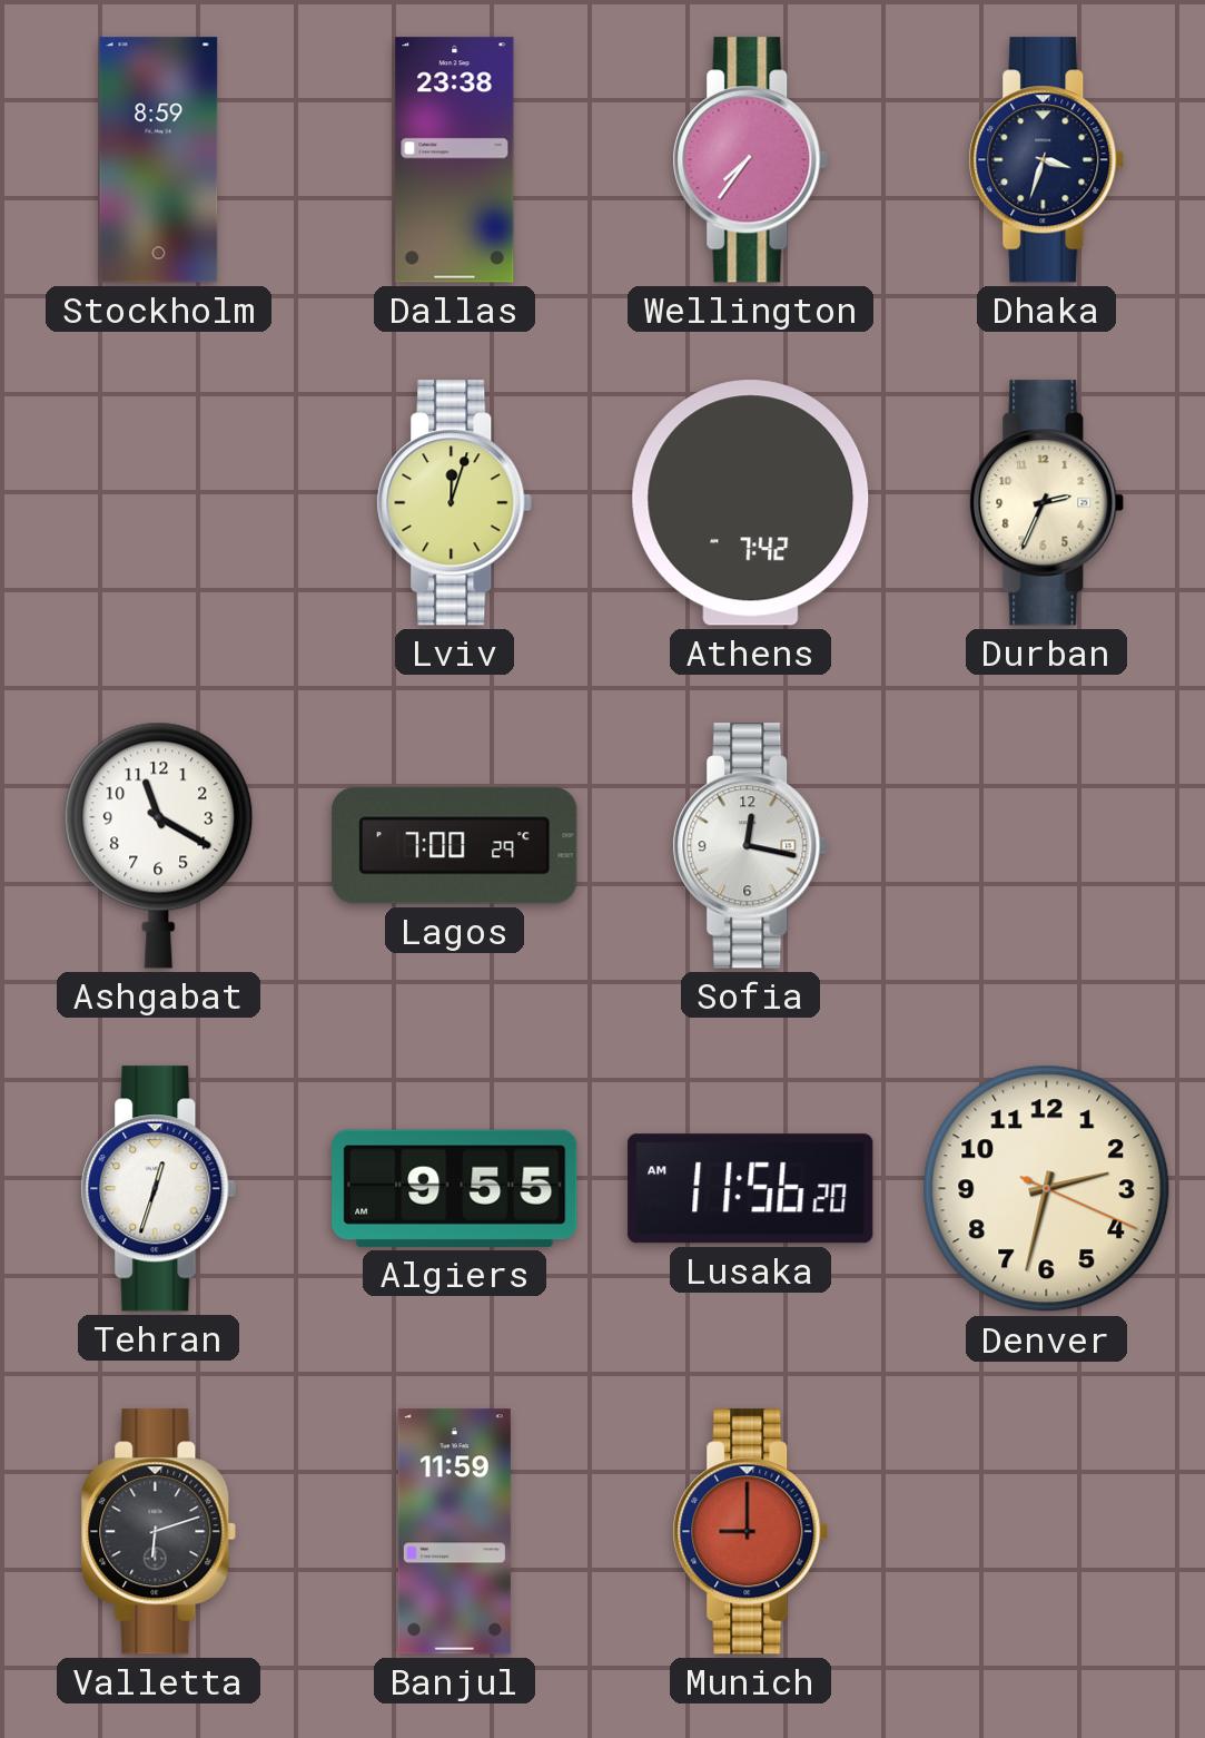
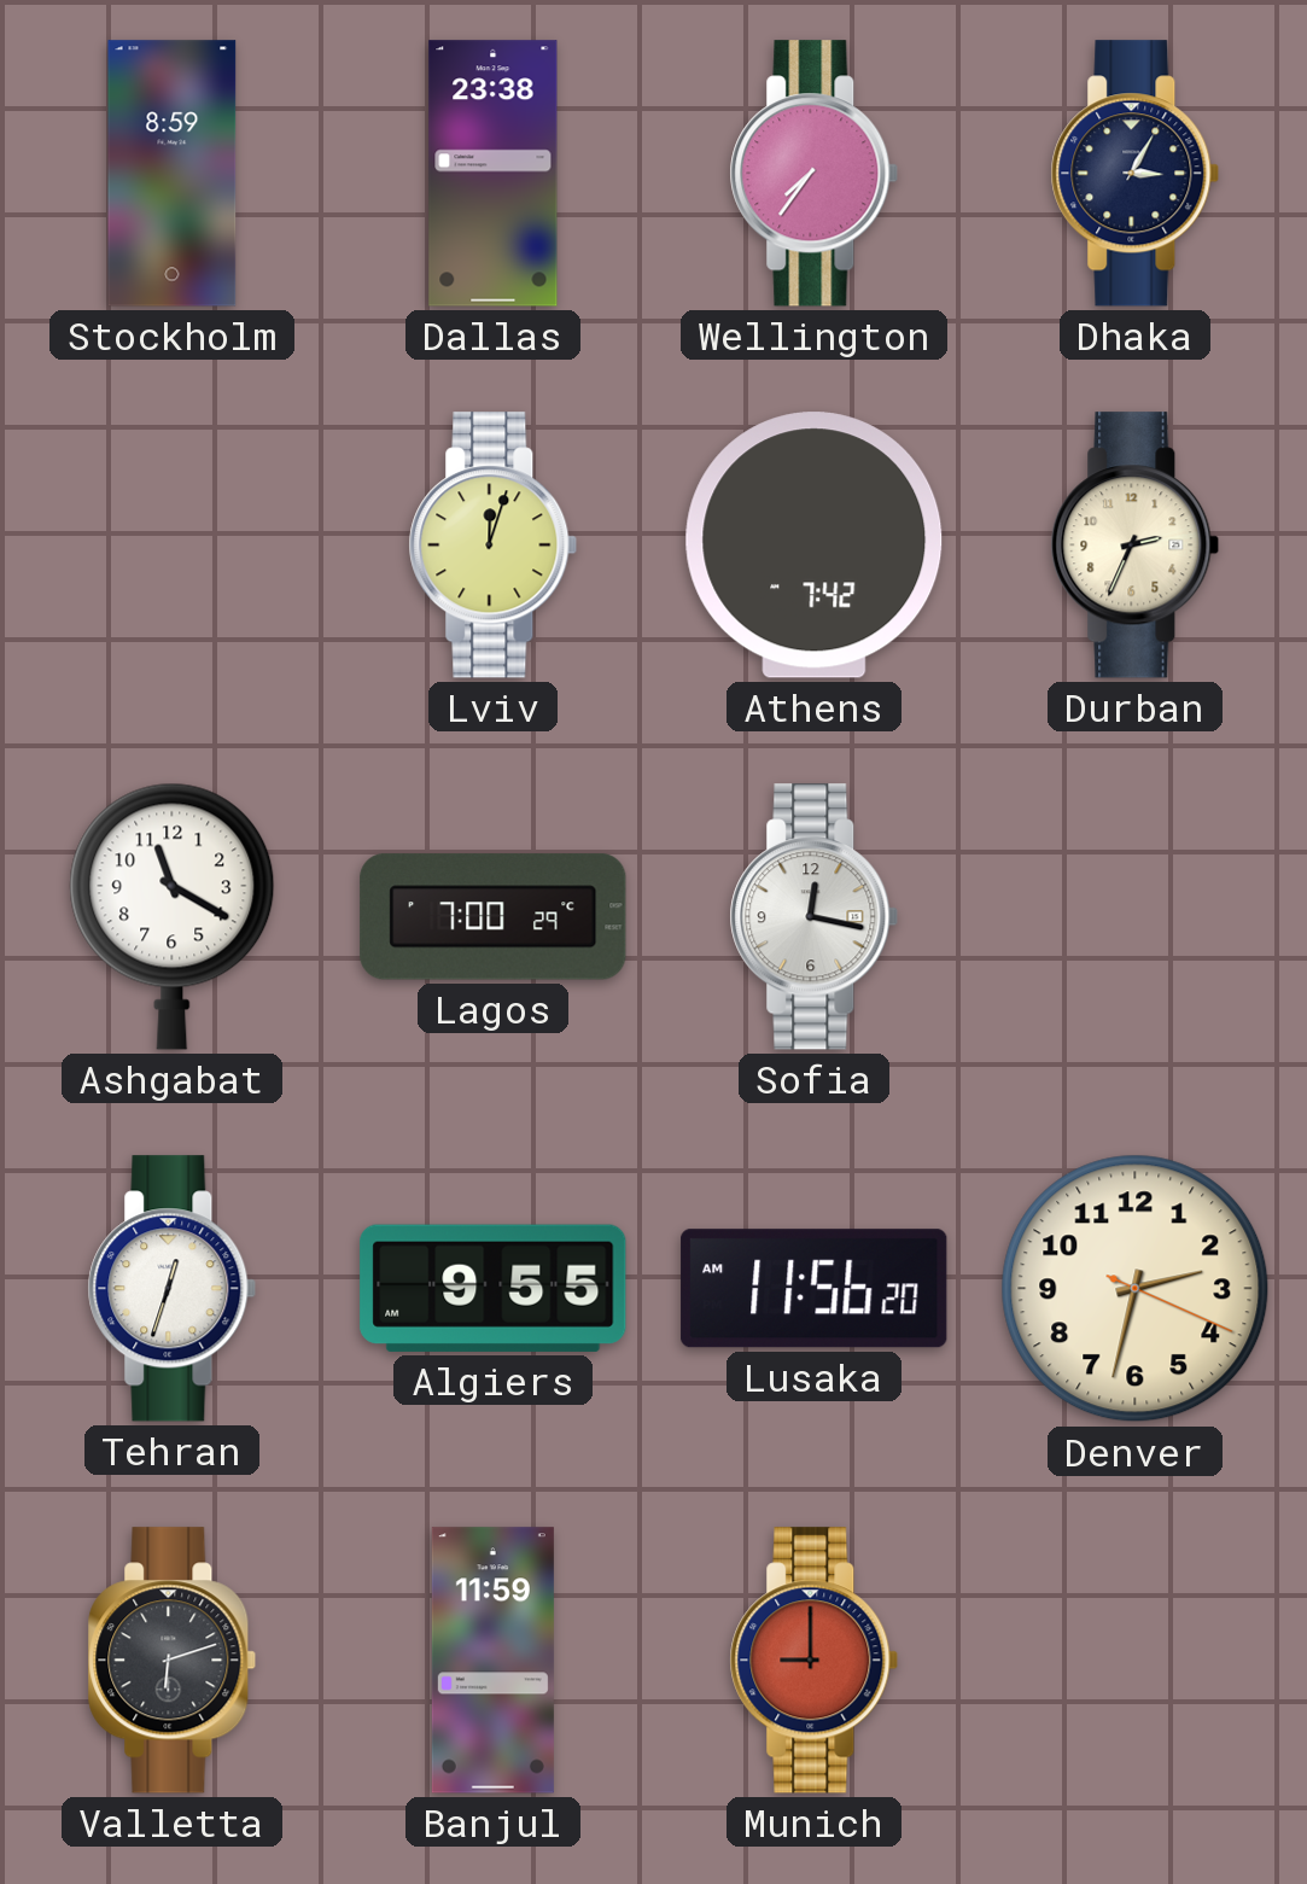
Dhaka: 3:33 -> 3:05 (1136, 174)
